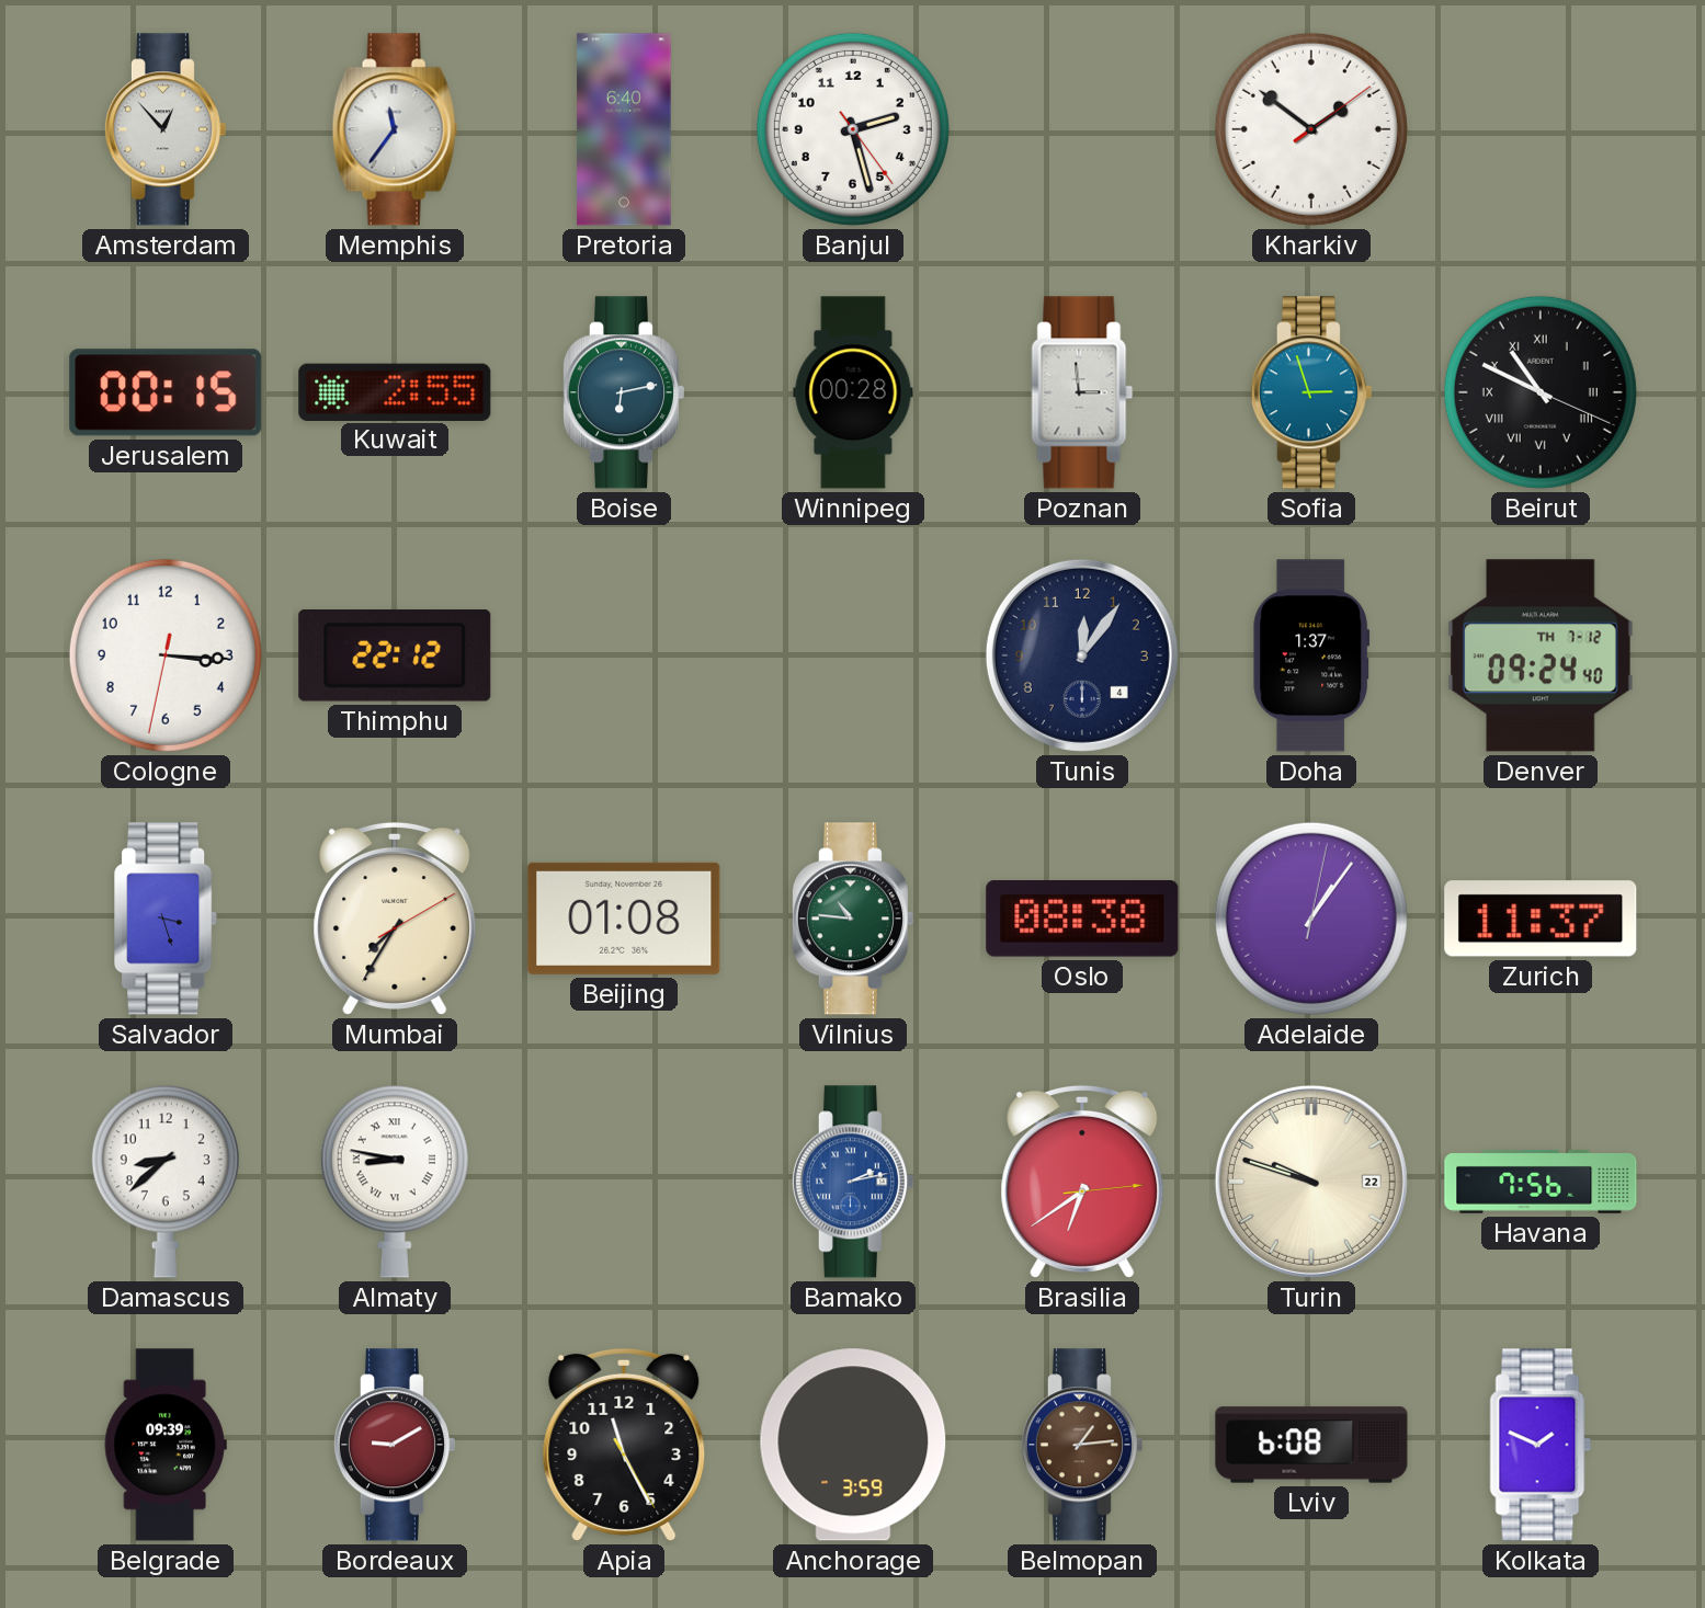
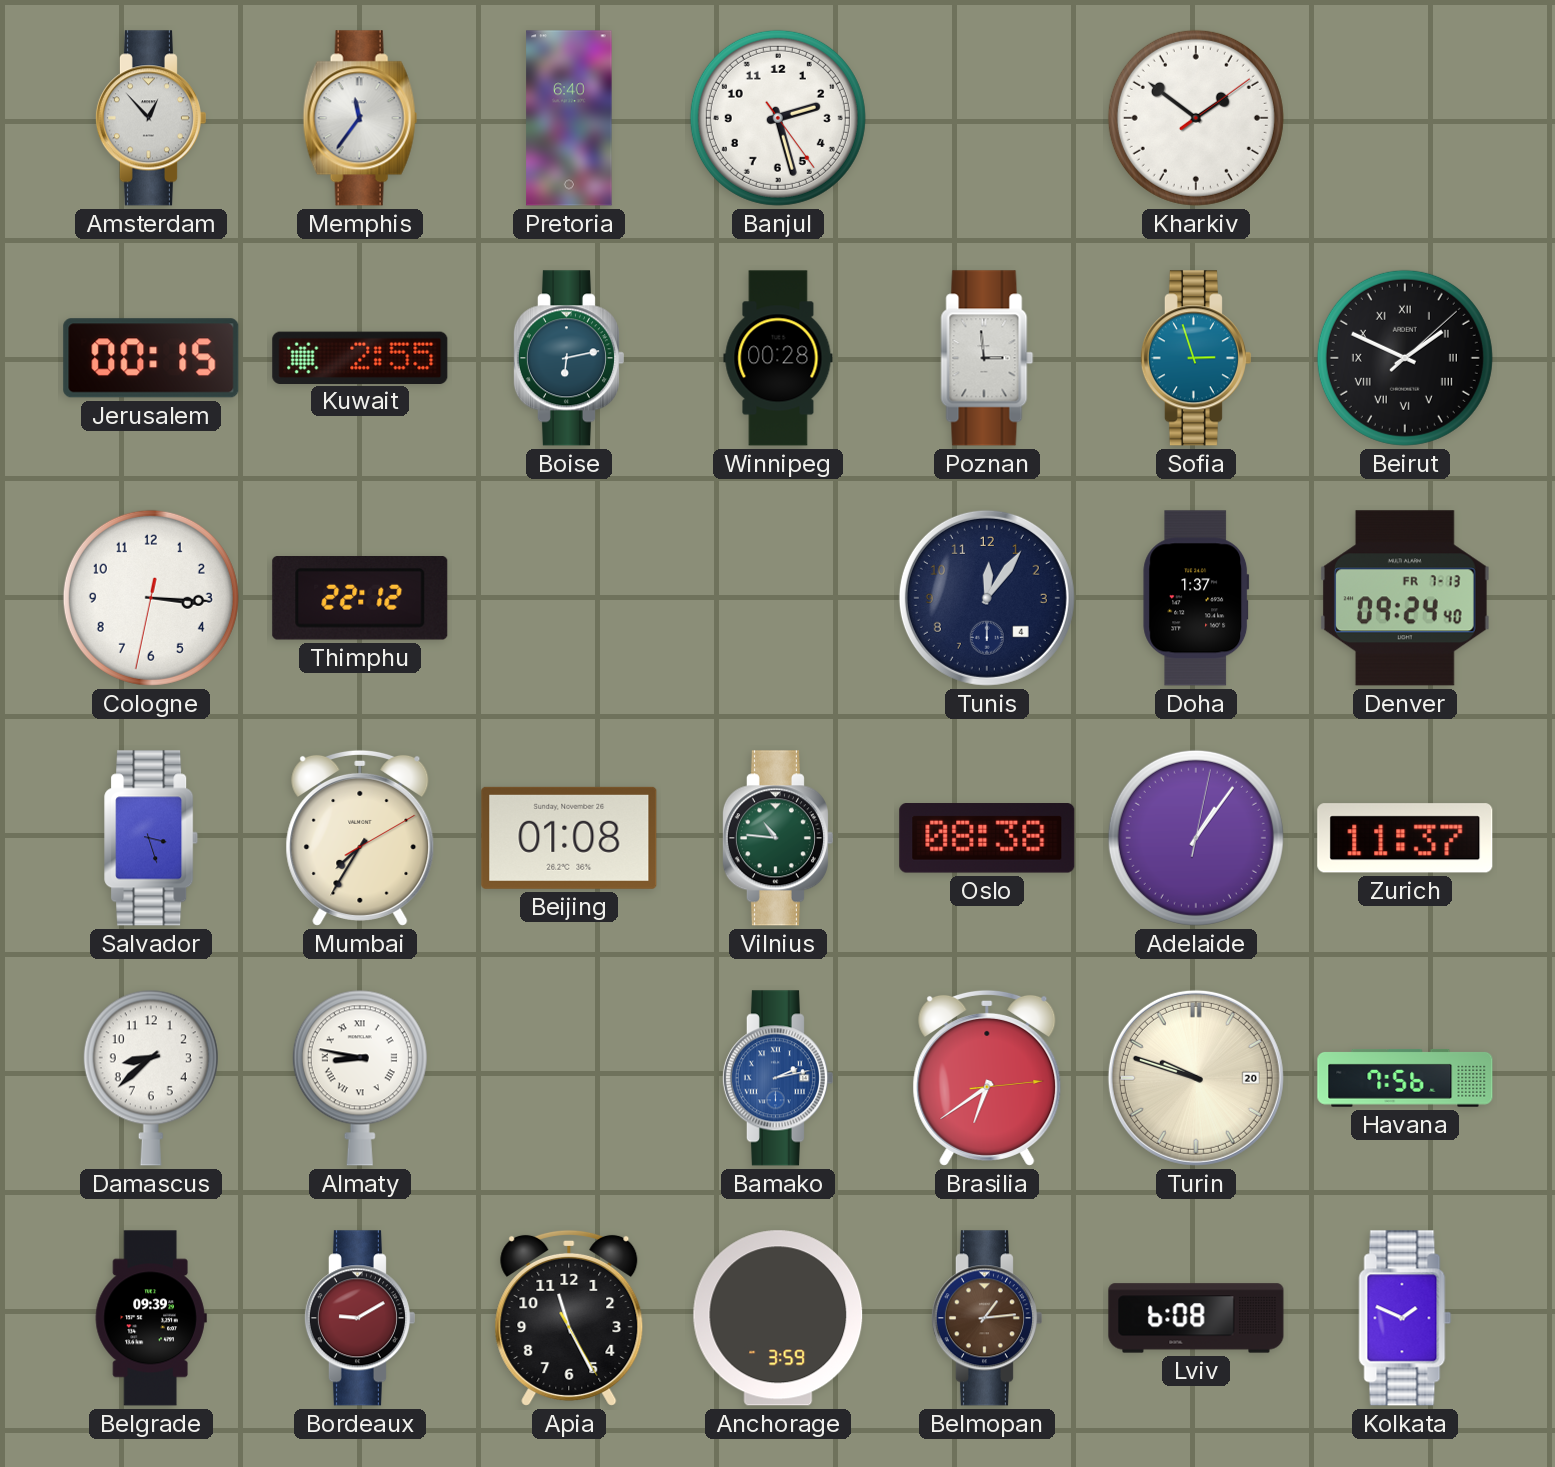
Beirut: 10:49 -> 1:49 (1405, 358)
Denver date: TH 7-12 -> FR 7-13 (1406, 598)
Turin date: 22 -> 20 (1196, 1078)
